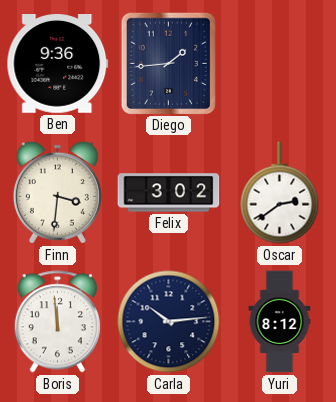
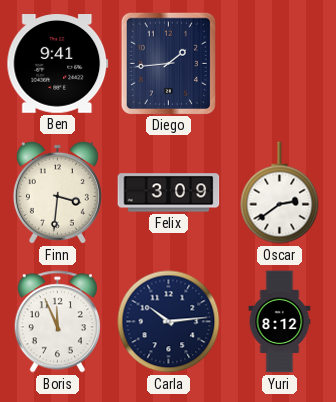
Ben: 9:36 -> 9:41 (58, 64)
Felix: 3:02 -> 3:09 (169, 193)
Boris: 11:59 -> 11:56 (57, 322)
